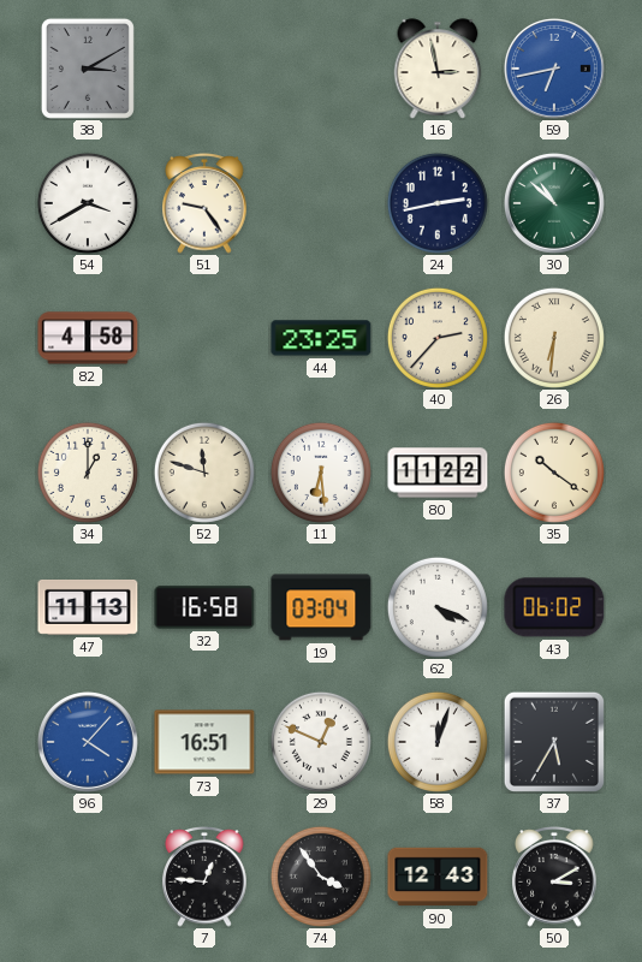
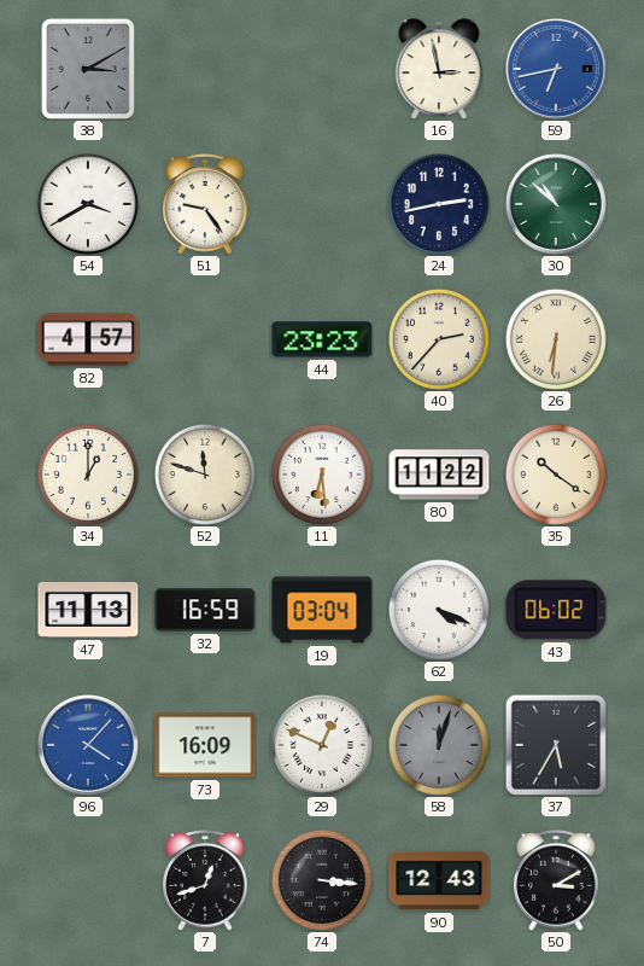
82: 4:58 -> 4:57 (88, 339)
44: 23:25 -> 23:23 (322, 339)
32: 16:58 -> 16:59 (205, 610)
73: 16:51 -> 16:09 (205, 745)
58 dial: white -> grey (439, 745)
7: 12:46 -> 12:42 (205, 881)
74: 3:54 -> 3:16 (322, 880)
